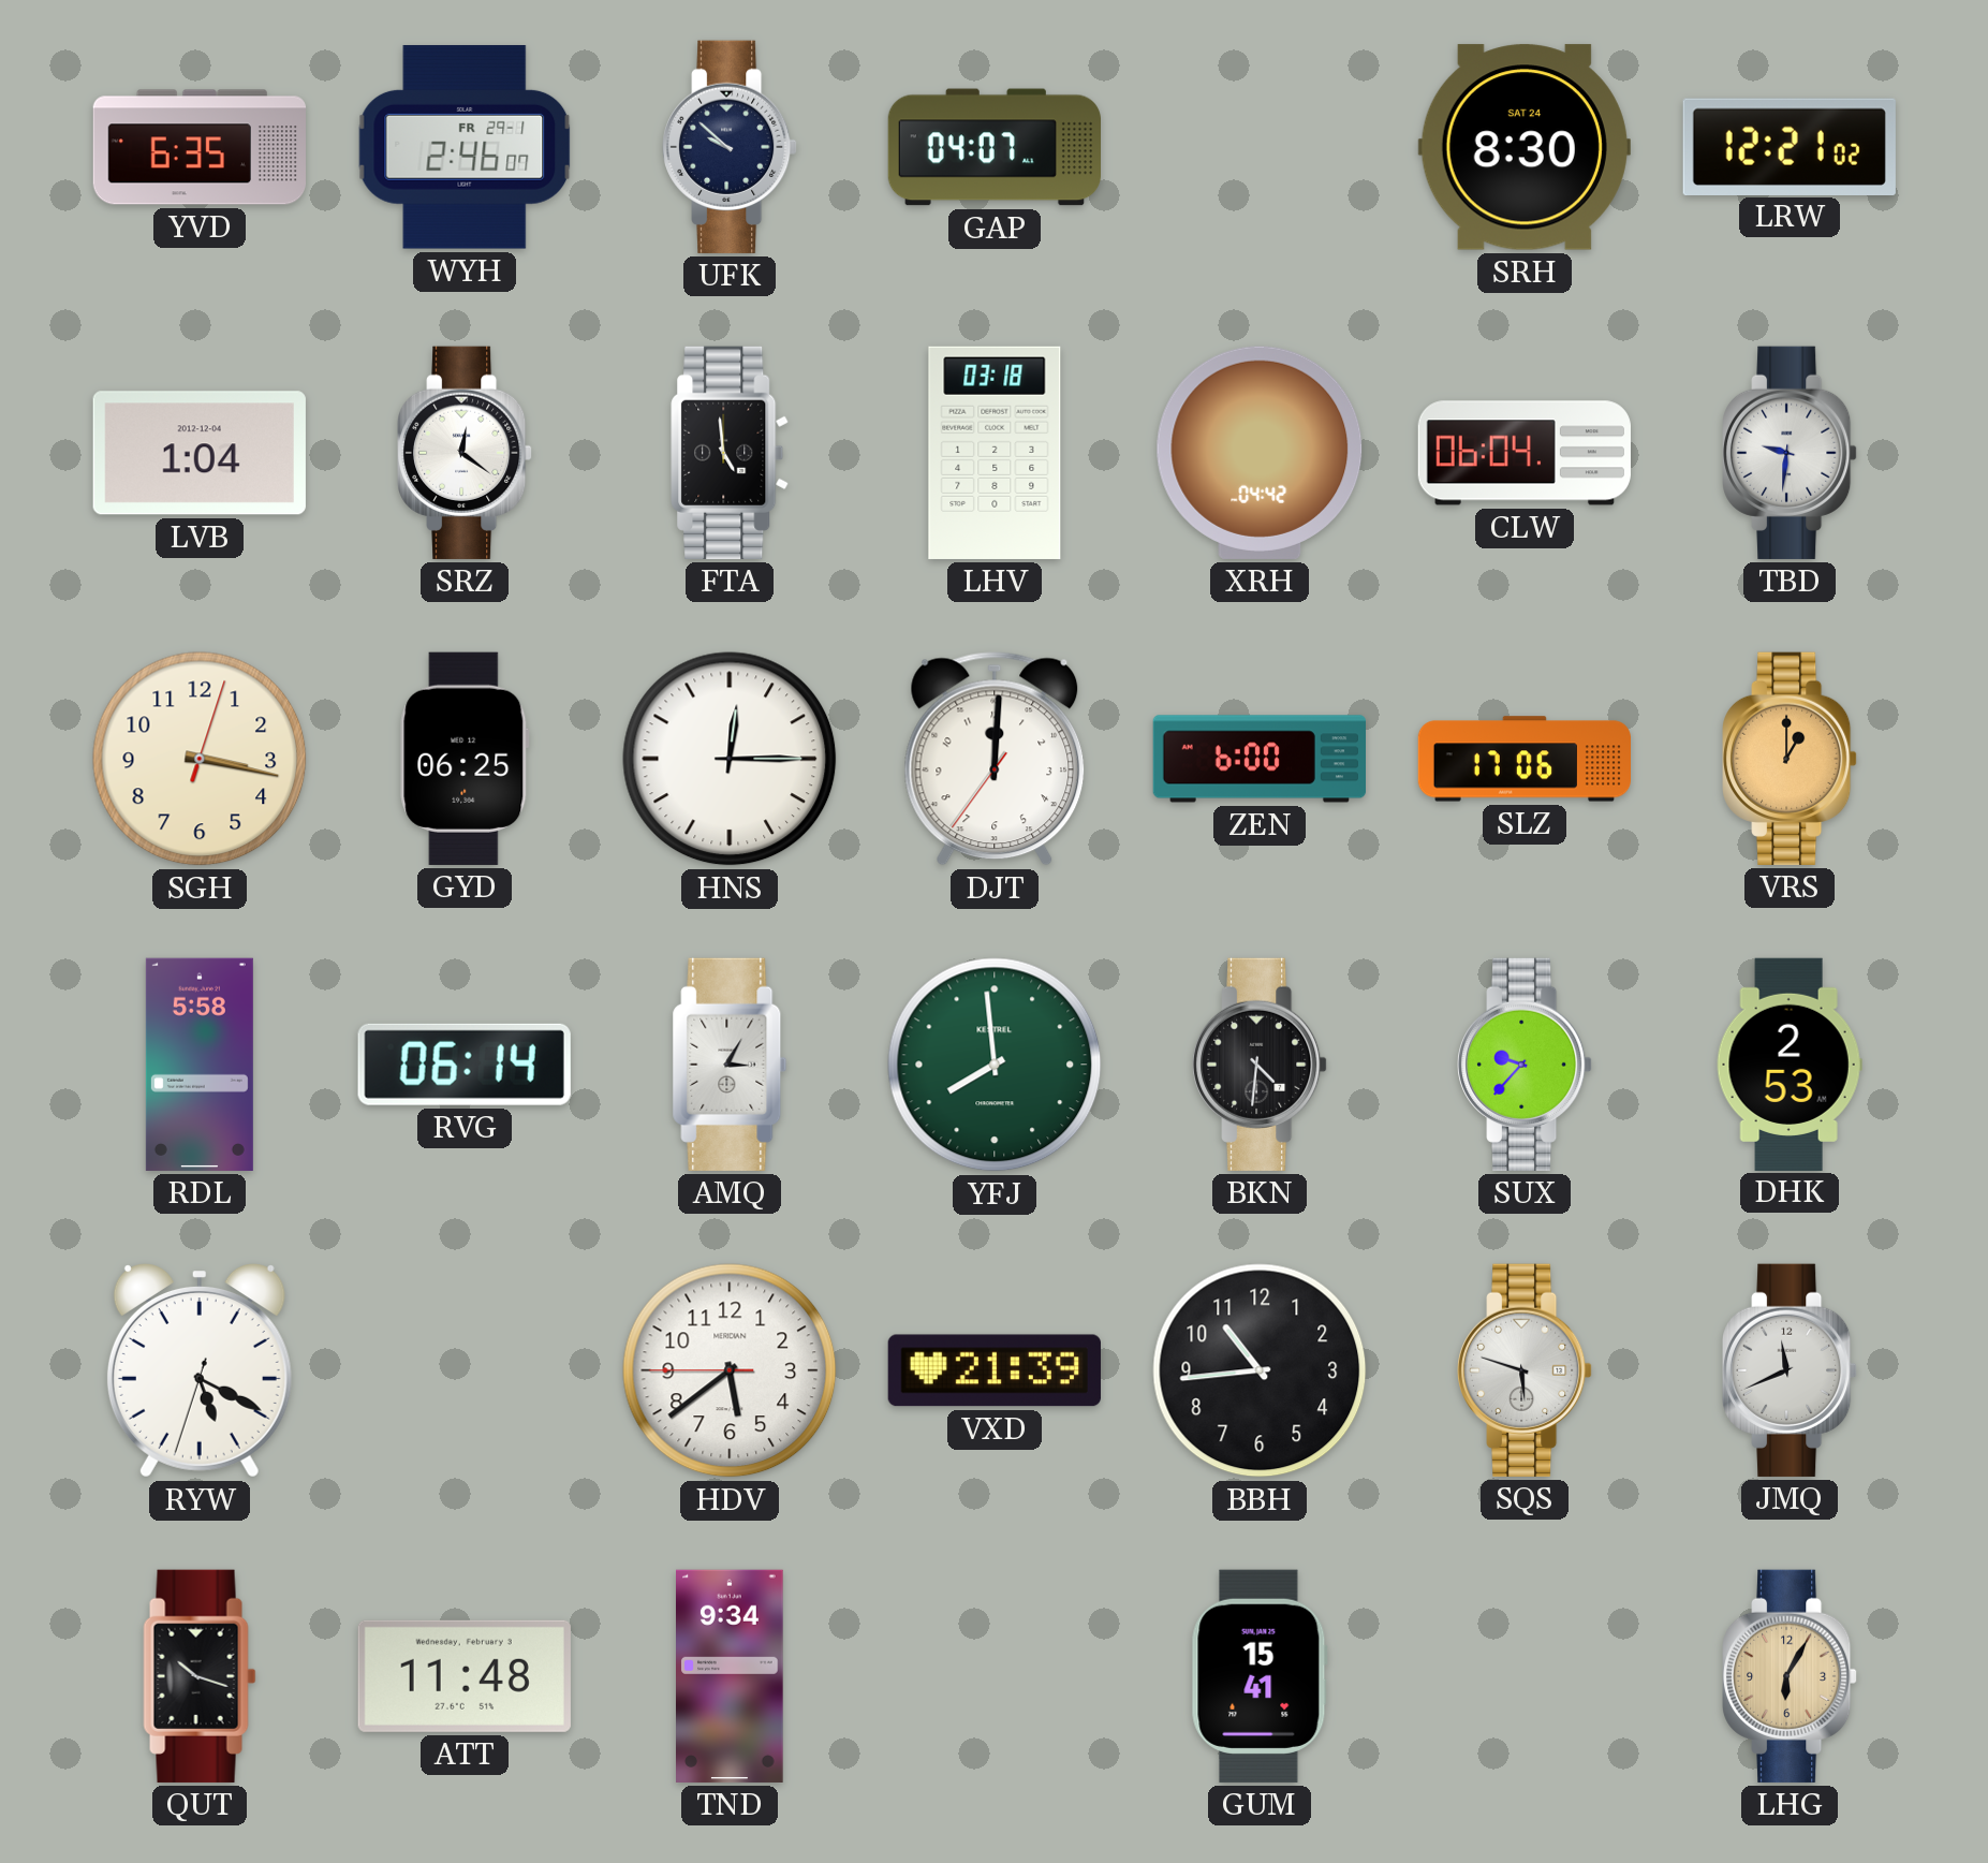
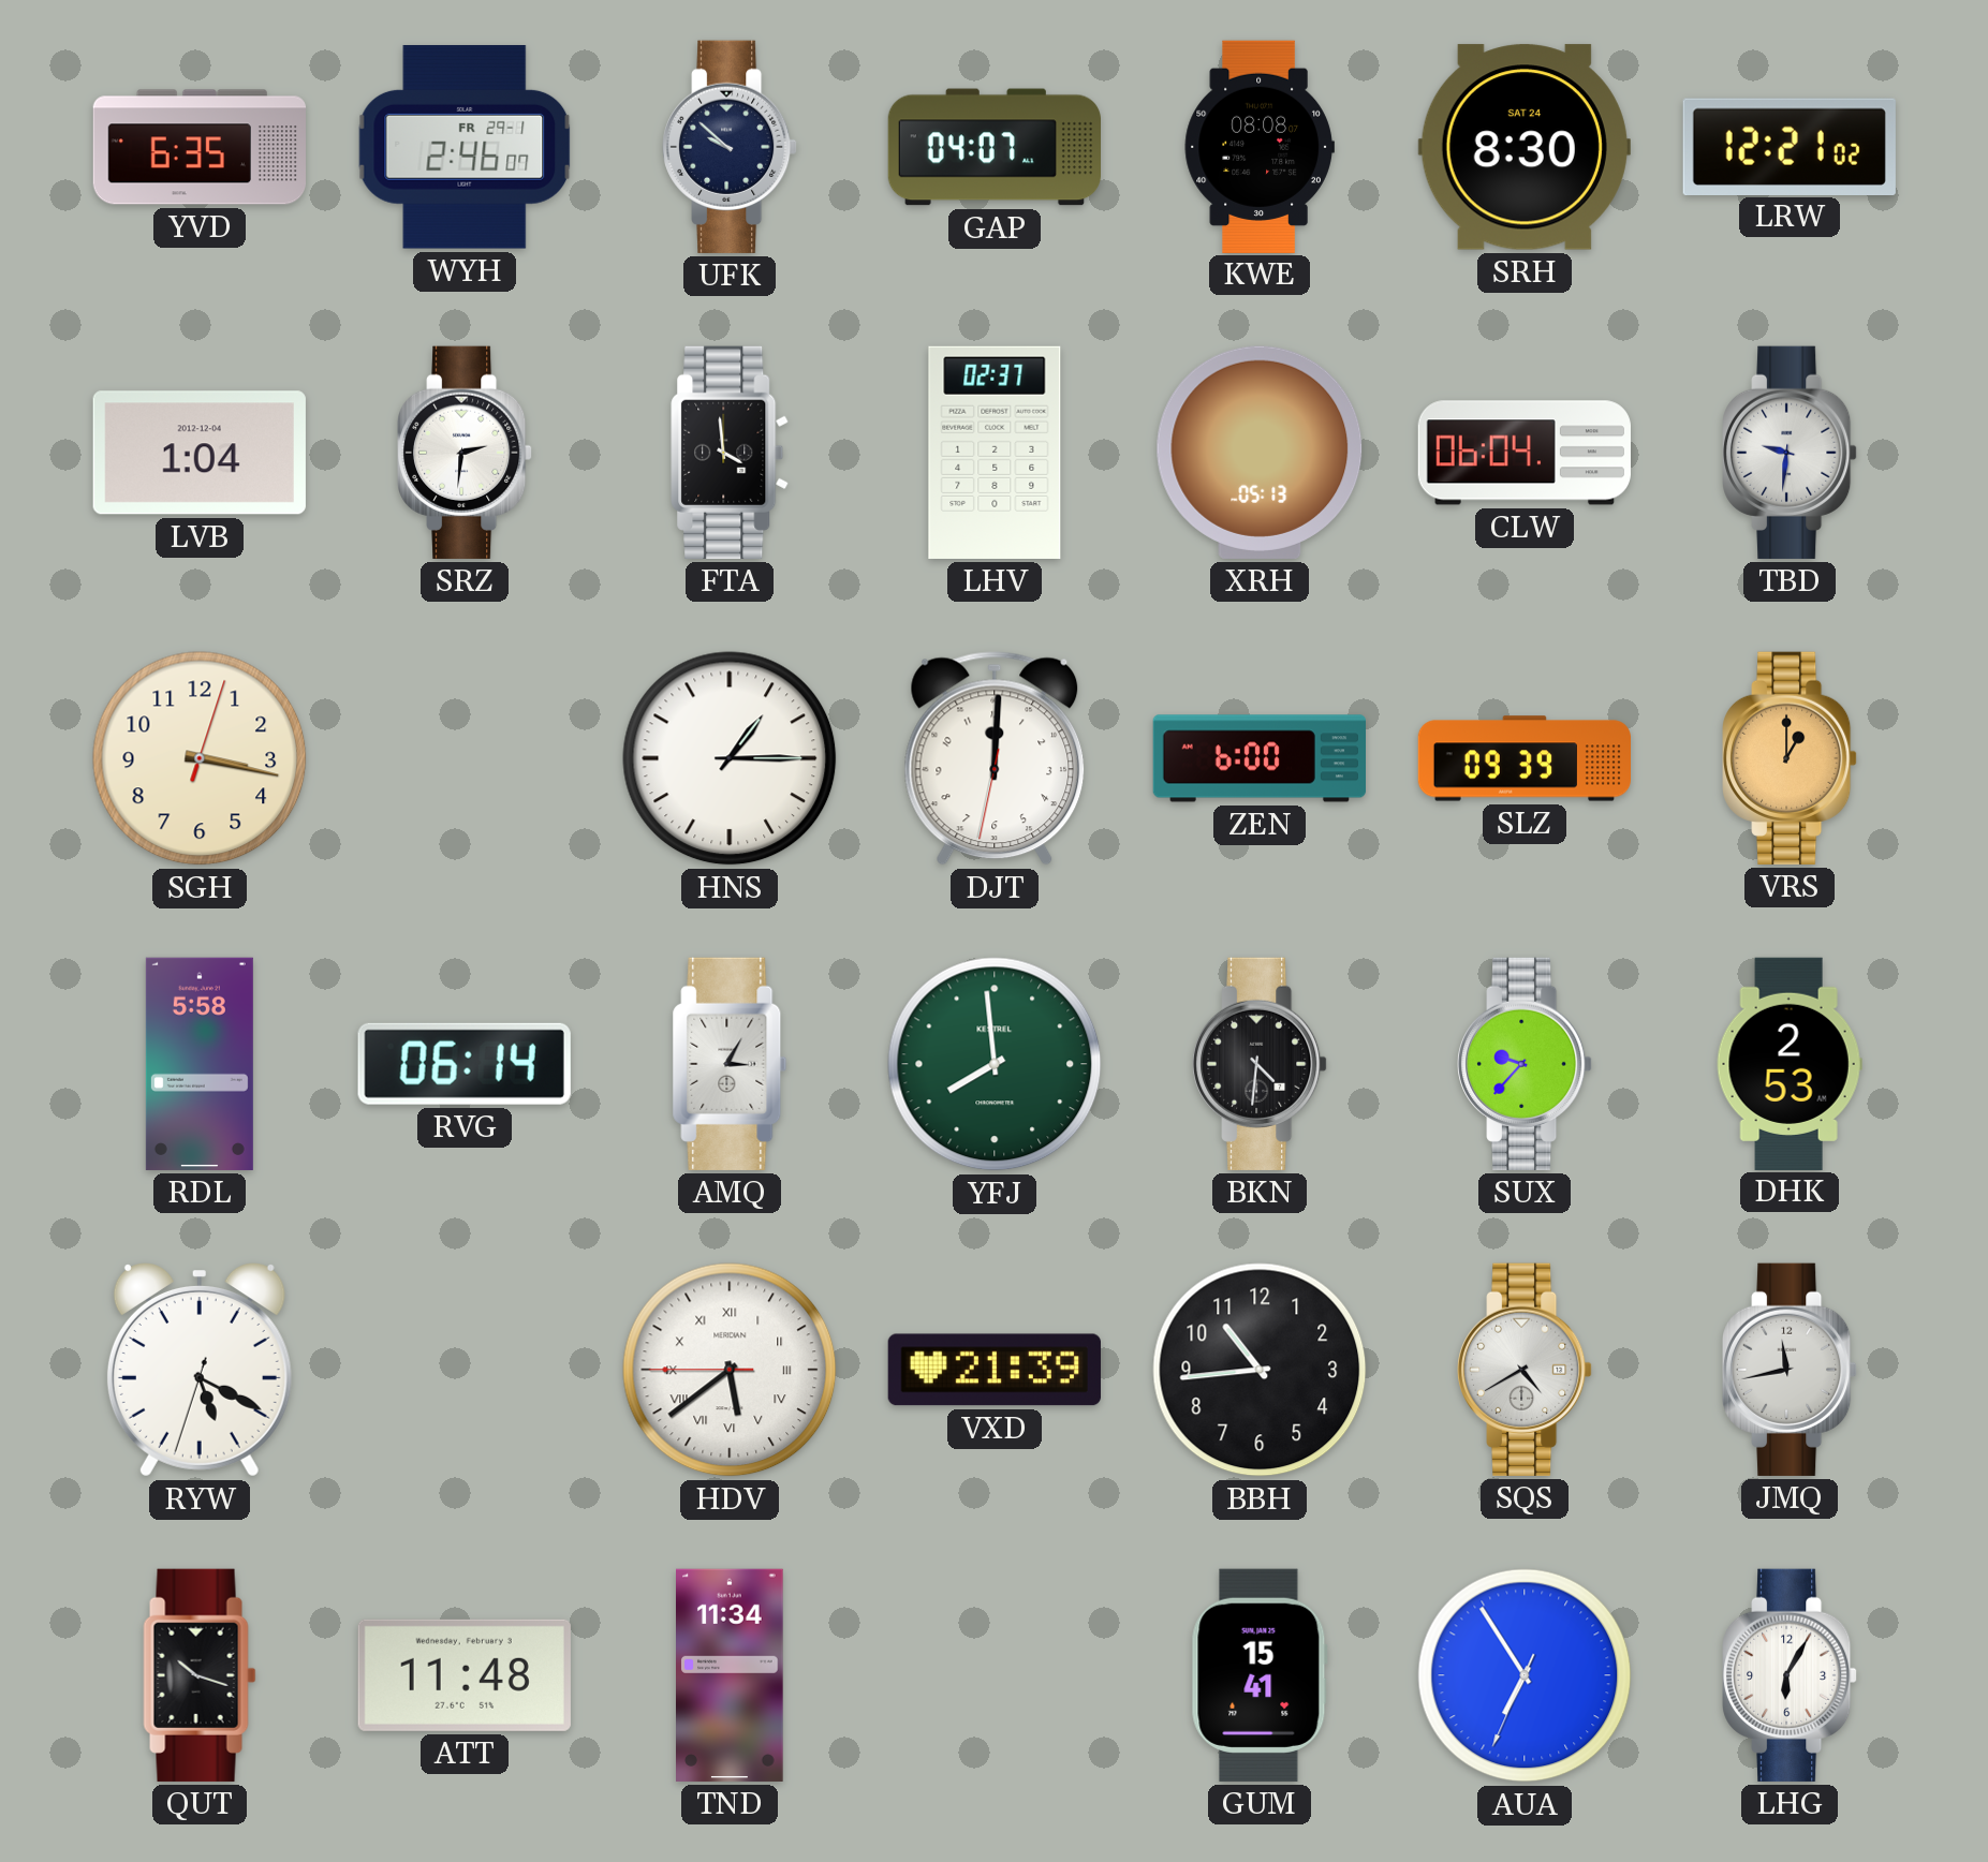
KWE: none -> 08:08 (1260, 146)
SRZ: 12:21 -> 2:31 (466, 453)
FTA: 4:59 -> 3:59 (730, 453)
LHV: 03:18 -> 02:37 (995, 453)
XRH: 04:42 -> 05:13 (1260, 453)
GYD: 06:25 -> none (465, 759)
HNS: 12:15 -> 1:15 (730, 758)
DJT: 12:00:36 -> 12:00:32 (995, 758)
SLZ: 17:06 -> 09:39 (1523, 758)
HDV numerals: Arabic -> Roman (730, 1370)
SQS: 5:48 -> 4:40 (1526, 1370)
JMQ: 11:41 -> 11:43 (1791, 1370)
TND: 9:34 -> 11:34 (730, 1675)
AUA: none -> 6:54 (1525, 1675)
LHG dial: champagne -> white (1791, 1675)
